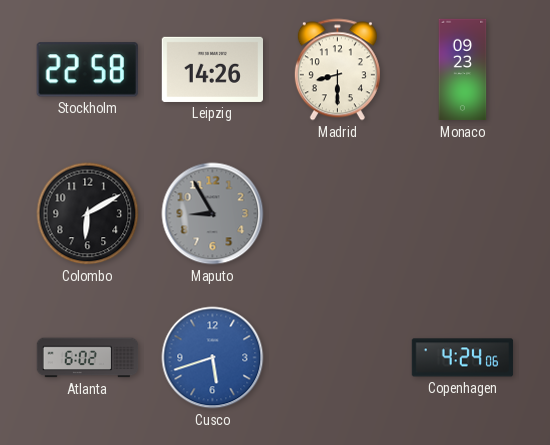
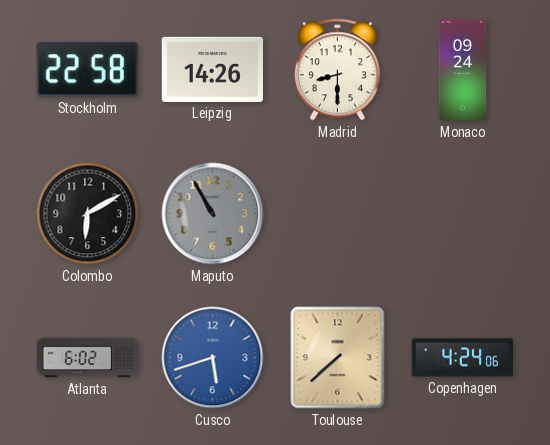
Monaco: 09:23 -> 09:24 (463, 70)
Maputo: 8:55 -> 10:55 (213, 214)
Toulouse: none -> 7:38 (338, 358)
